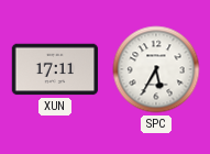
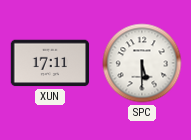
SPC: 5:35 -> 5:30 (142, 63)
